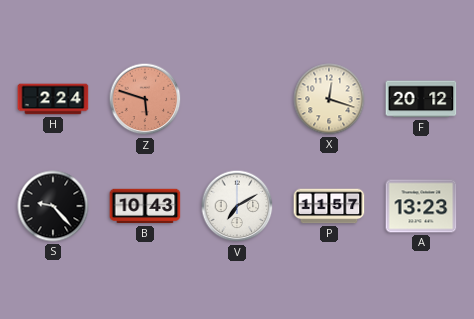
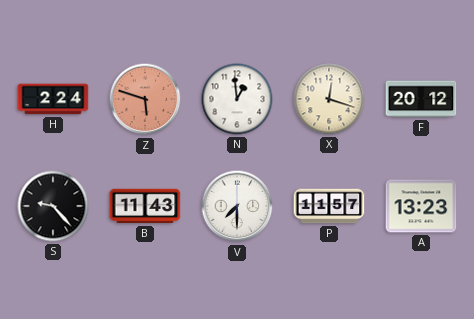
N: none -> 12:59 (237, 99)
B: 10:43 -> 11:43 (145, 206)
V: 7:10 -> 7:30 (237, 206)
